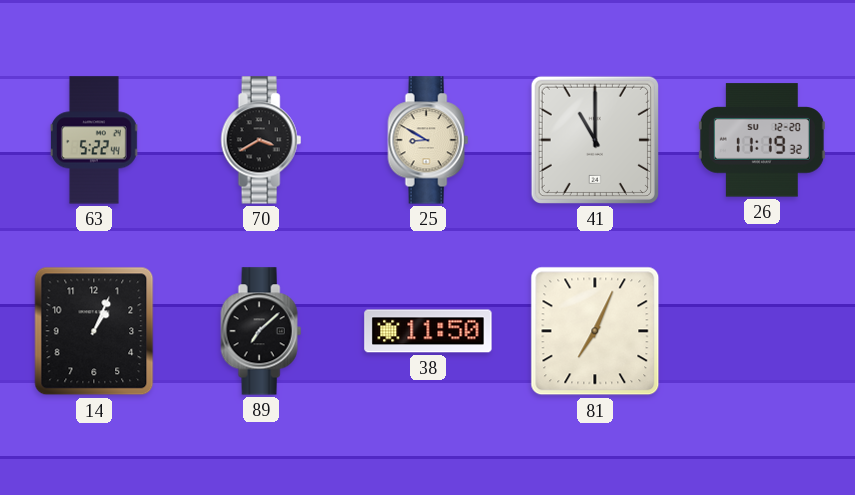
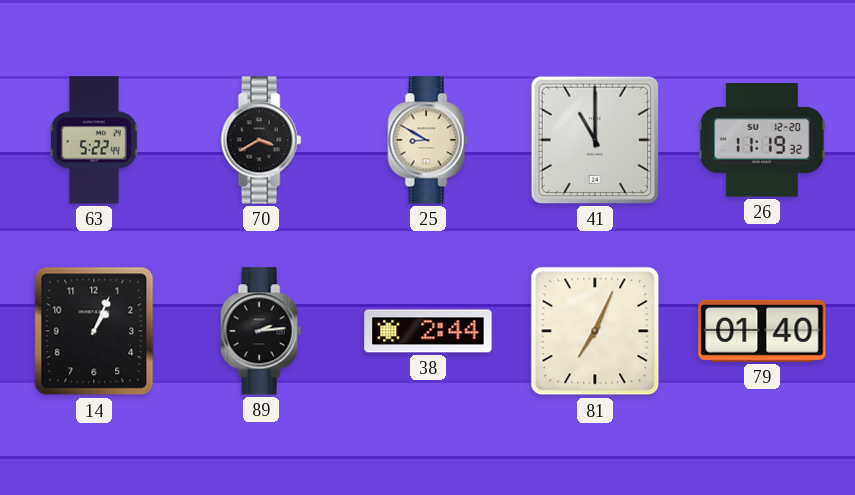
89: 7:08 -> 2:14 (261, 331)
38: 11:50 -> 2:44 (428, 331)
79: none -> 01:40 (762, 331)
